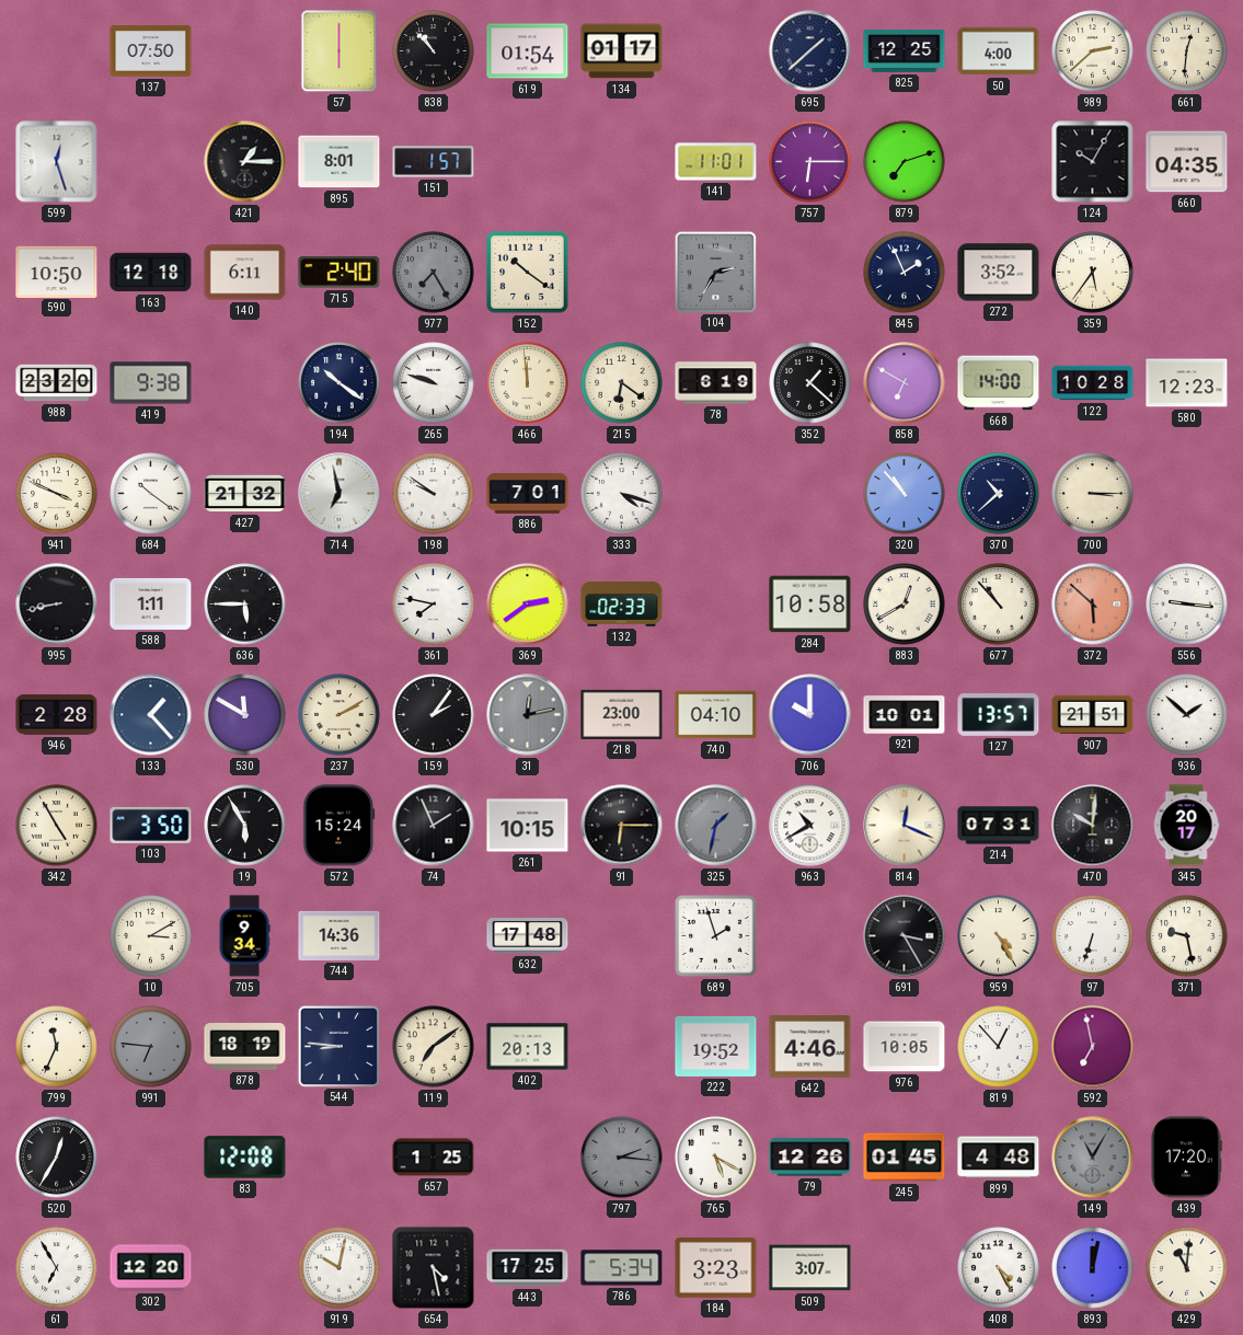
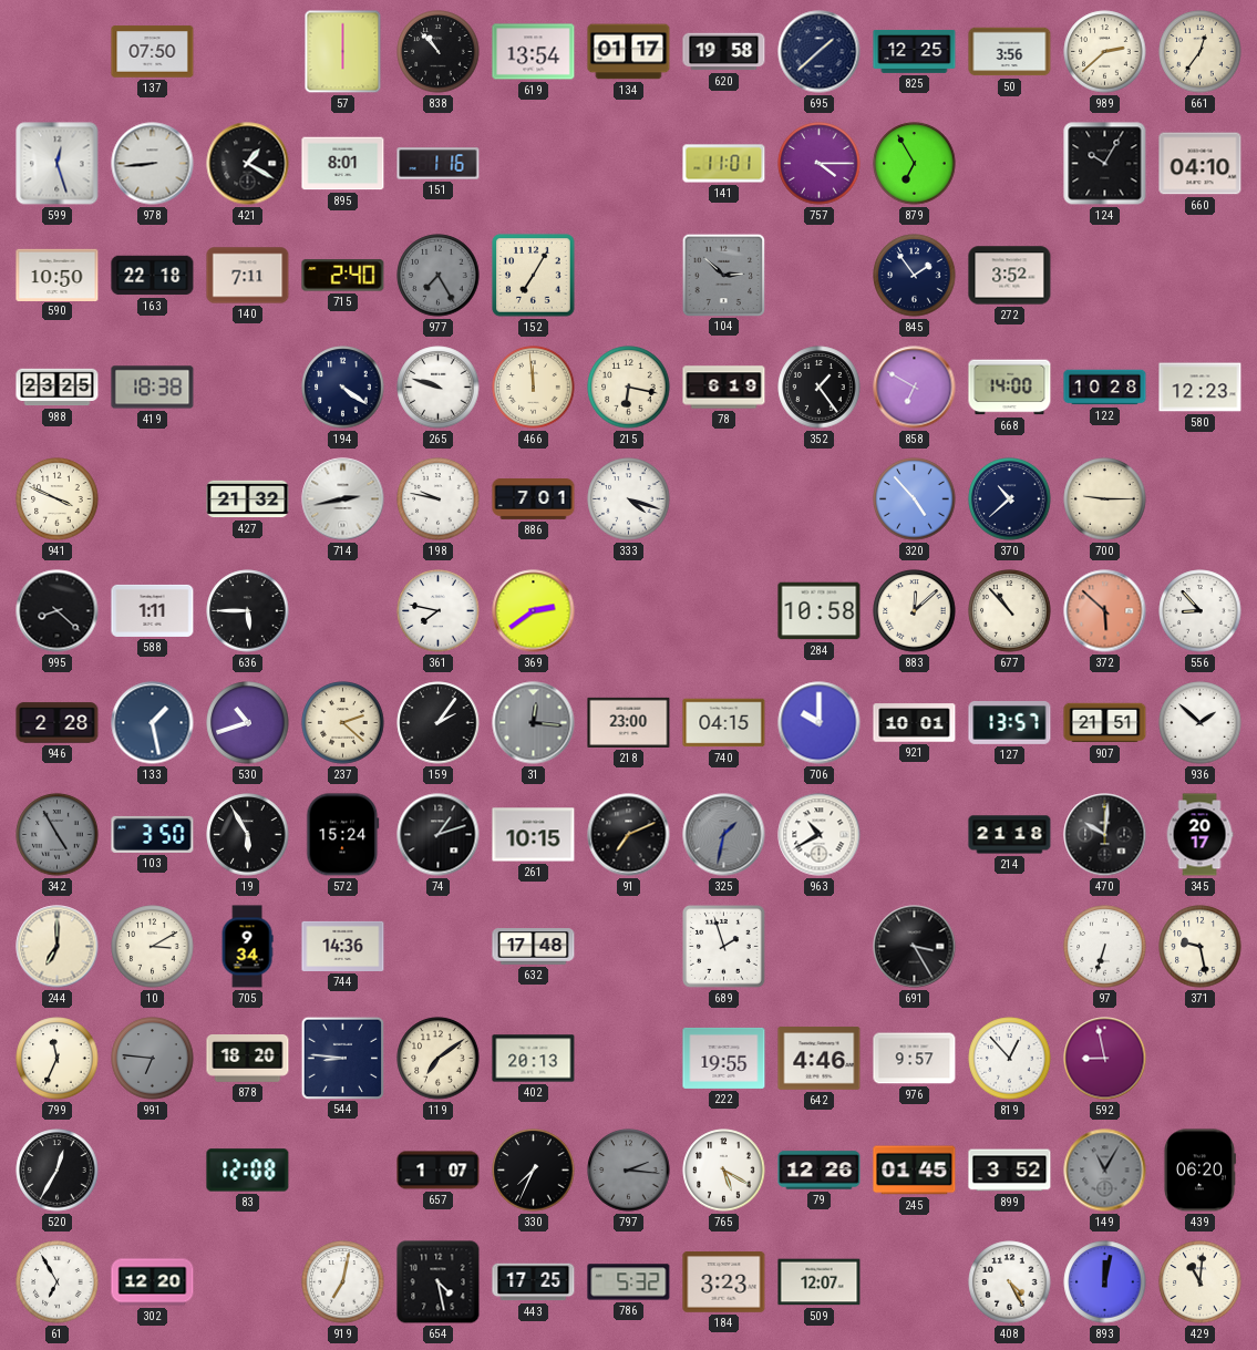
619: 01:54 -> 13:54 (534, 52)
620: none -> 19:58 (724, 52)
50: 4:00 -> 3:56 (1010, 52)
661: 12:31 -> 12:36 (1201, 52)
978: none -> 8:44 (153, 164)
421: 1:15 -> 1:20 (248, 164)
151: 1:57 -> 1:16 (439, 164)
757: 6:15 -> 4:15 (820, 164)
879: 7:12 -> 6:55 (915, 164)
660: 04:35 -> 04:10 (1201, 164)
163: 12:18 -> 22:18 (153, 276)
140: 6:11 -> 7:11 (248, 276)
152: 10:21 -> 7:05 (534, 276)
104: 2:35 -> 2:52 (723, 275)
845: 1:56 -> 1:54 (915, 276)
359: 5:36 -> none (1093, 273)
988: 23:20 -> 23:25 (58, 388)
419: 9:38 -> 18:38 (153, 388)
194: 10:21 -> 4:21 (343, 388)
215: 6:21 -> 6:17 (629, 388)
352: 1:22 -> 1:24 (820, 388)
684: 10:21 -> none (151, 494)
714: 6:58 -> 2:43 (343, 499)
198: 9:51 -> 9:47 (439, 499)
320: 10:53 -> 4:53 (915, 499)
700: 3:15 -> 9:15 (1105, 499)
995: 8:43 -> 8:22 (58, 611)
132: 02:33 -> none (622, 605)
883: 12:40 -> 12:08 (915, 611)
556: 9:16 -> 8:53 (1201, 611)
133: 1:23 -> 1:28 (153, 723)
530: 11:50 -> 10:42 (248, 723)
237: 2:10 -> 2:22 (343, 723)
31: 12:13 -> 12:16 (534, 723)
740: 04:10 -> 04:15 (724, 723)
342 dial: cream -> grey (58, 835)
74: 1:56 -> 1:12 (439, 835)
91: 6:15 -> 7:11 (629, 835)
814: 12:19 -> none (905, 826)
214: 07:31 -> 21:18 (1010, 835)
244: none -> 7:00 (58, 947)
959: 4:25 -> none (999, 936)
878: 18:19 -> 18:20 (248, 1059)
222: 19:52 -> 19:55 (724, 1058)
976: 10:05 -> 9:57 (915, 1059)
592: 6:58 -> 8:58 (1105, 1059)
657: 1:25 -> 1:07 (439, 1171)
330: none -> 7:34 (534, 1171)
899: 4:48 -> 3:52 (1010, 1171)
439: 17:20 -> 06:20 (1199, 1171)
919: 10:02 -> 7:02 (343, 1282)
786: 5:34 -> 5:32 (629, 1282)
509: 3:07 -> 12:07 (820, 1282)
